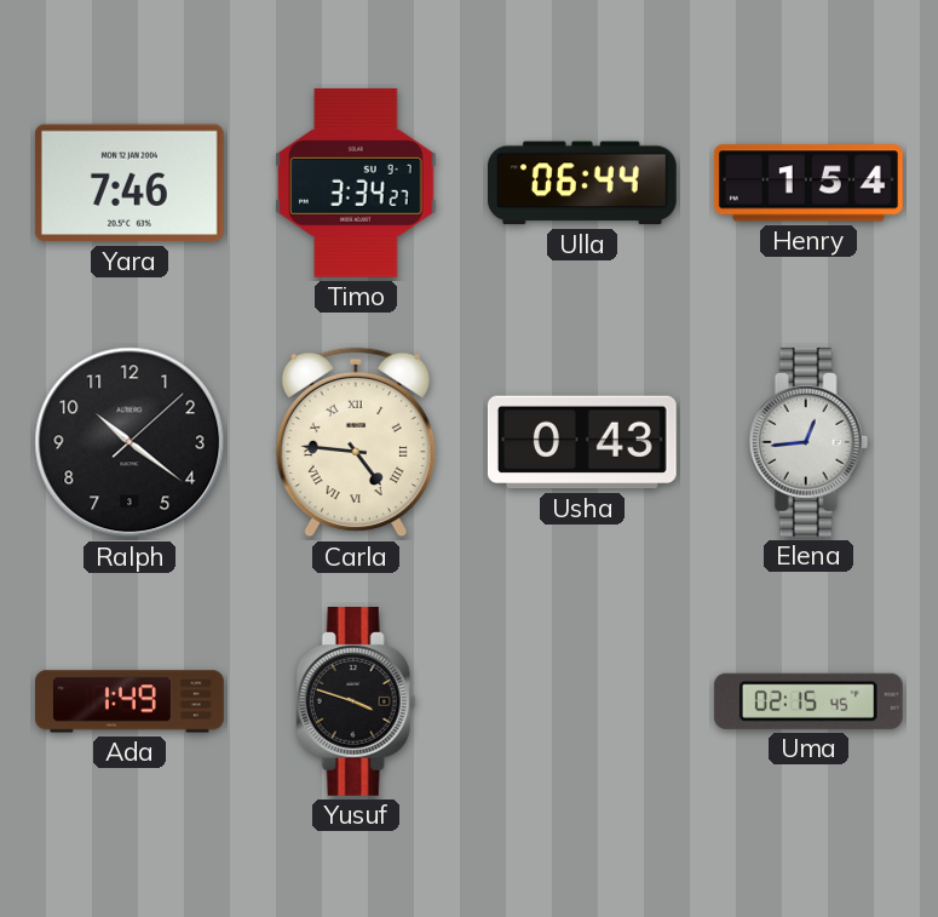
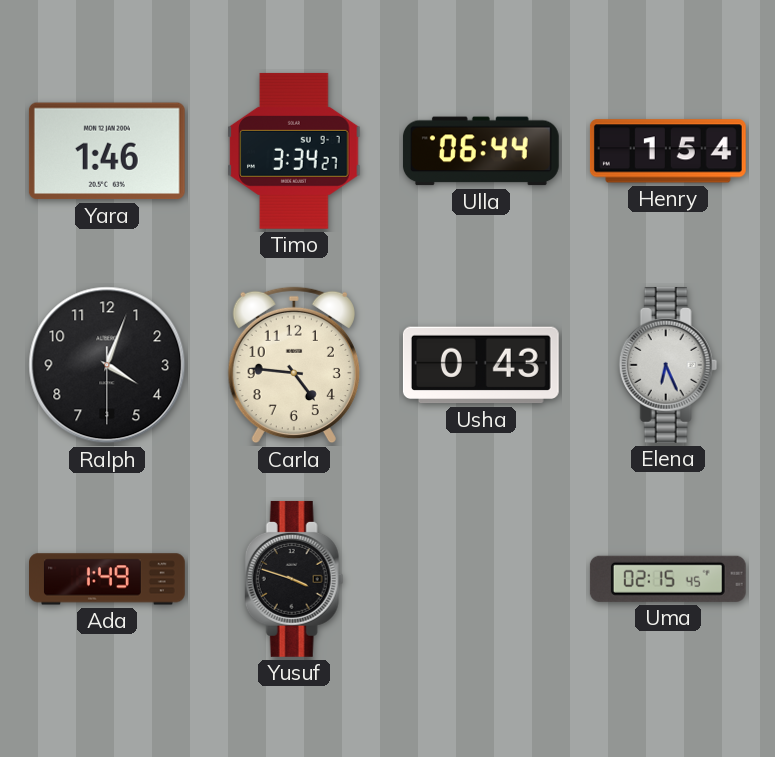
Yara: 7:46 -> 1:46 (107, 151)
Ralph: 10:21 -> 4:03 (107, 365)
Carla numerals: Roman -> Arabic (294, 365)
Elena: 12:44 -> 6:26 (668, 365)
